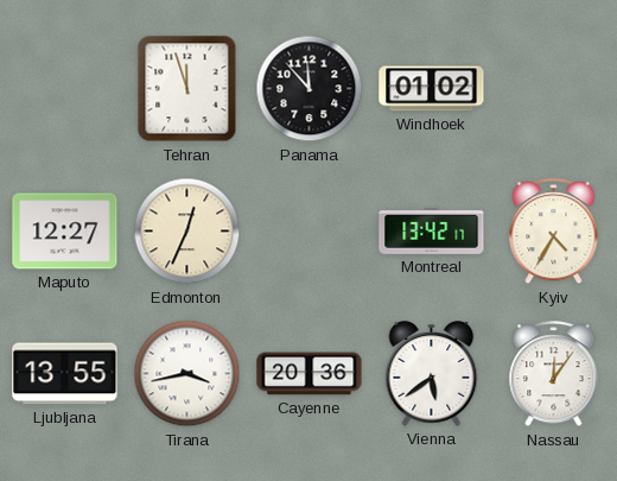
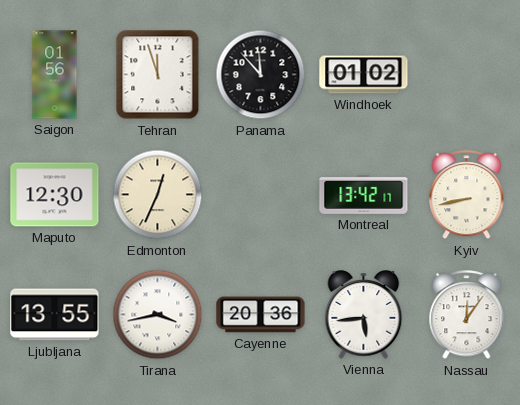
Saigon: none -> 01:56 (55, 75)
Maputo: 12:27 -> 12:30 (55, 195)
Kyiv: 4:35 -> 8:43 (467, 195)
Vienna: 5:39 -> 5:44 (364, 315)
